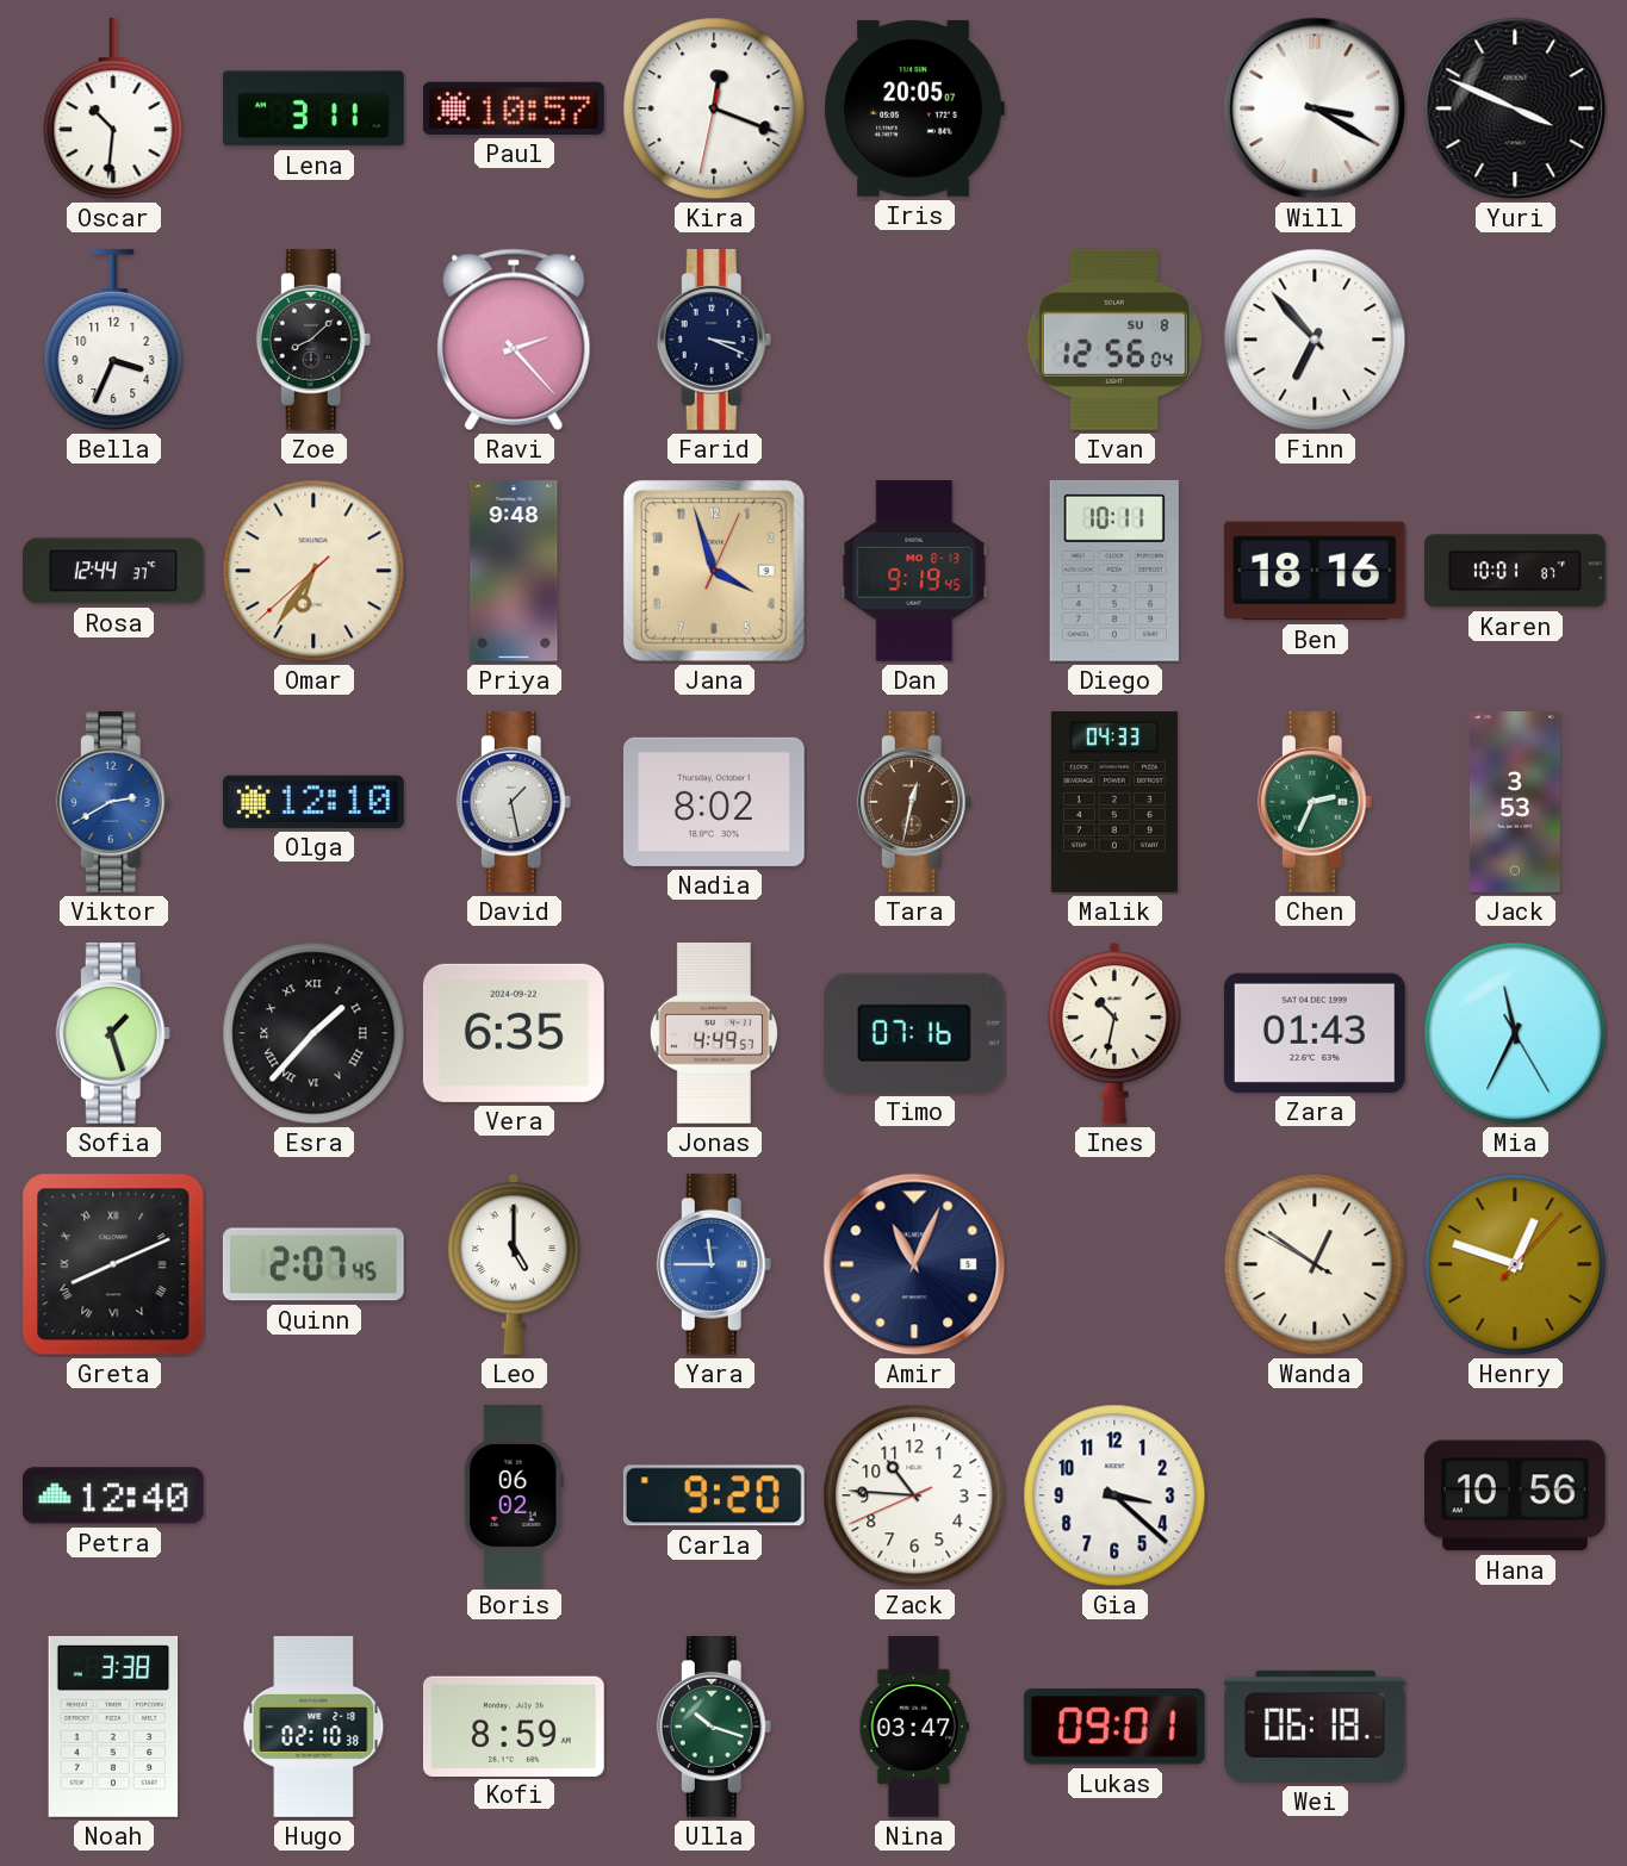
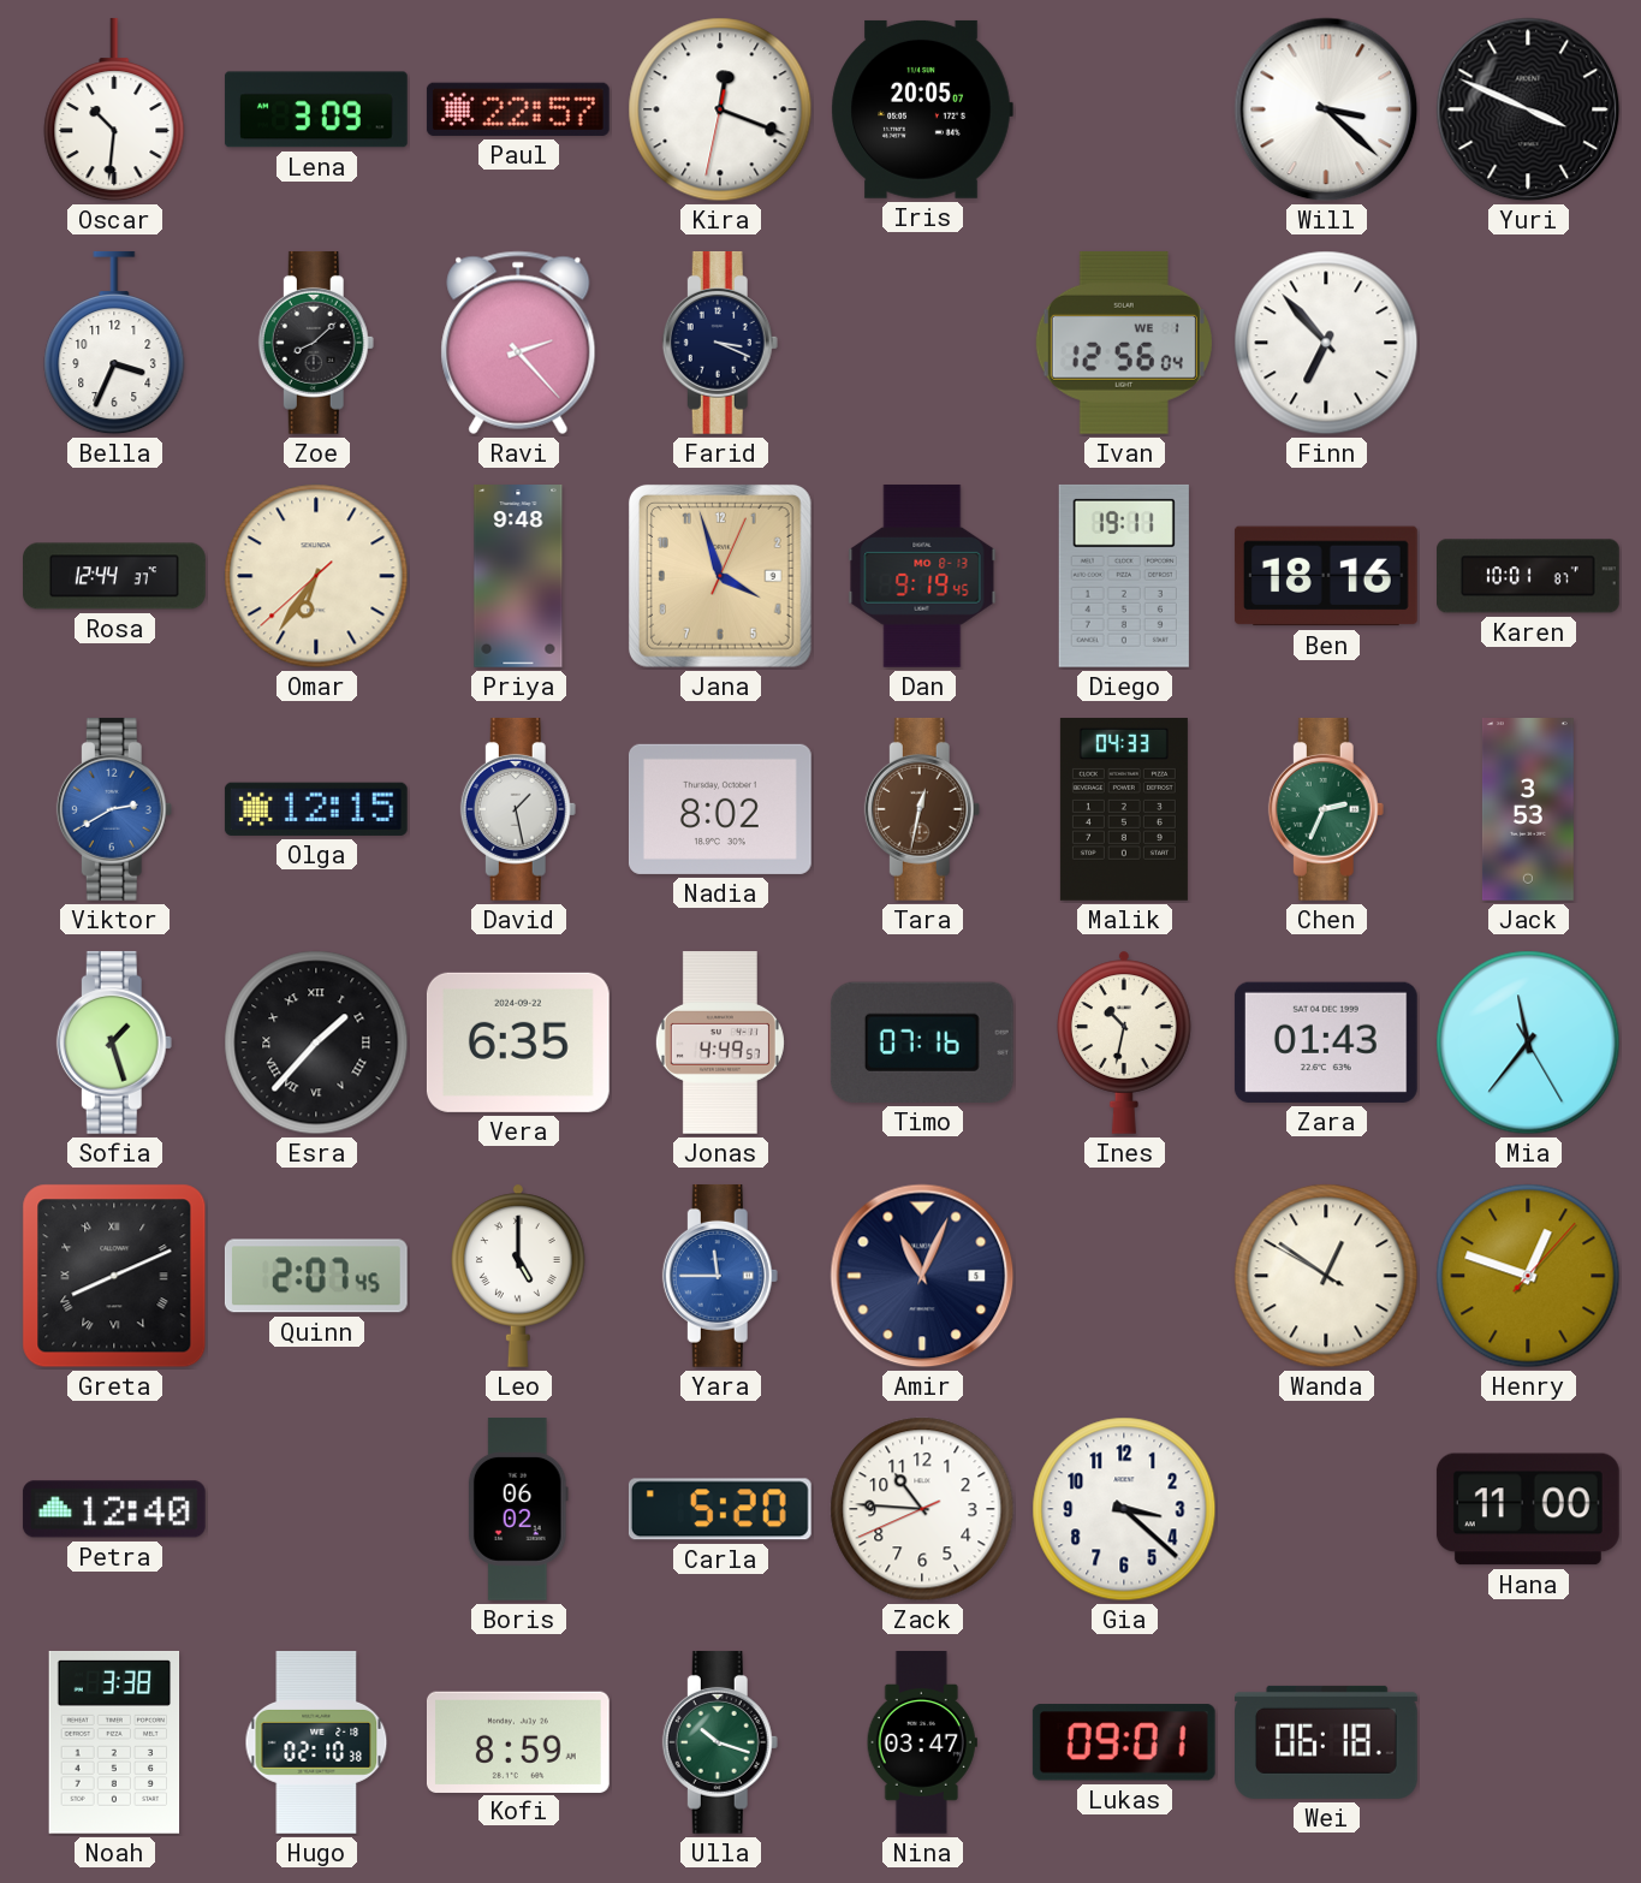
Lena: 3:11 -> 3:09 (316, 109)
Paul: 10:57 -> 22:57 (518, 109)
Will: 3:20 -> 3:22 (1326, 109)
Ivan date: SU 8 -> WE 1 (1124, 343)
Diego: 10:11 -> 19:11 (1124, 576)
Olga: 12:10 -> 12:15 (316, 809)
Mia: 11:34 -> 11:36 (1528, 1043)
Carla: 9:20 -> 5:20 (720, 1509)
Hana: 10:56 -> 11:00 (1528, 1509)
